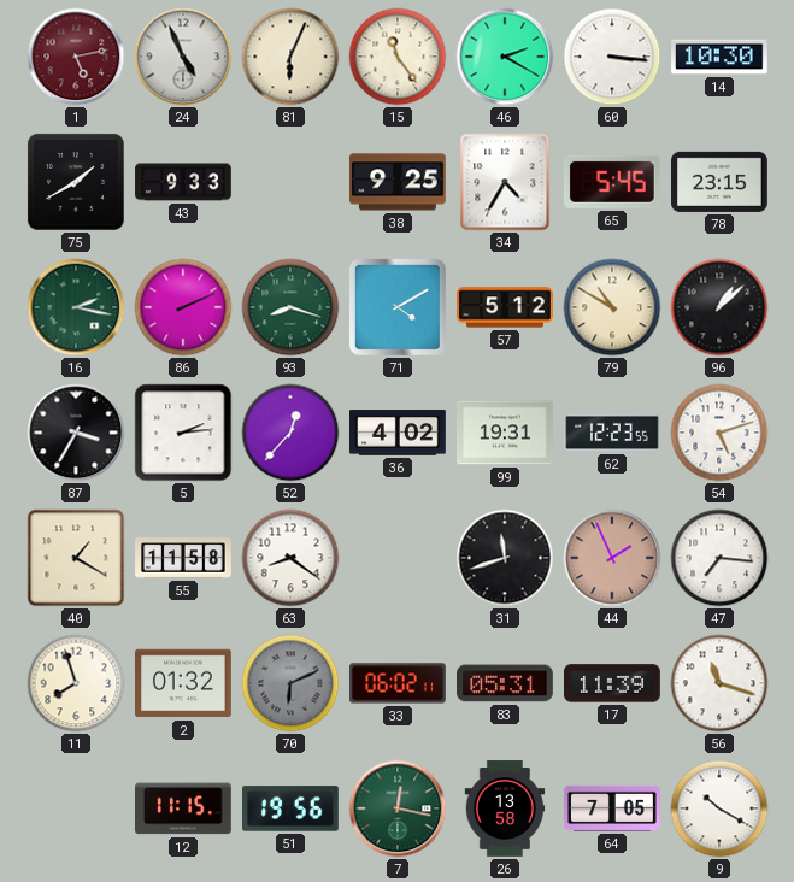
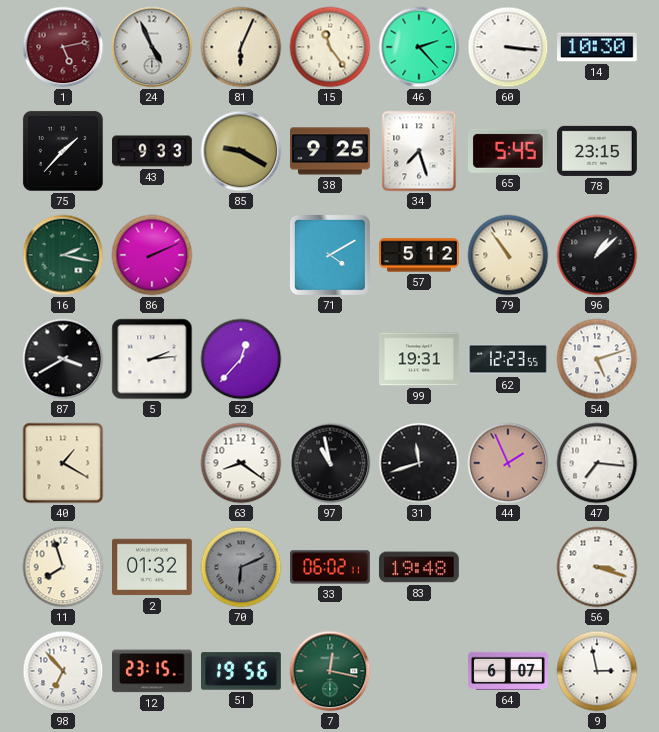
46: 2:20 -> 2:23 (419, 47)
75: 1:40 -> 1:37 (63, 151)
85: none -> 9:20 (241, 151)
34: 4:35 -> 7:27 (419, 151)
93: 8:18 -> none (290, 307)
79: 10:50 -> 10:54 (508, 255)
87: 3:35 -> 3:40 (63, 359)
36: 4:02 -> none (399, 433)
55: 11:58 -> none (183, 558)
97: none -> 10:58 (330, 463)
83: 05:31 -> 19:48 (420, 567)
17: 11:39 -> none (613, 683)
56: 11:18 -> 3:18 (597, 567)
98: none -> 6:53 (63, 671)
12: 11:15 -> 23:15 (153, 671)
26: 13:58 -> none (505, 808)
64: 7:05 -> 6:07 (508, 671)
9: 10:20 -> 2:58 (597, 671)
